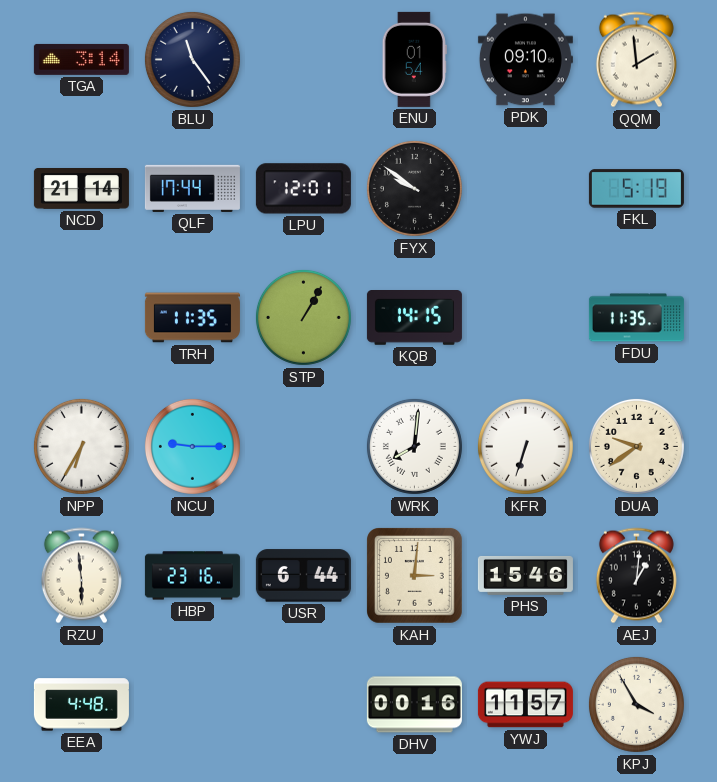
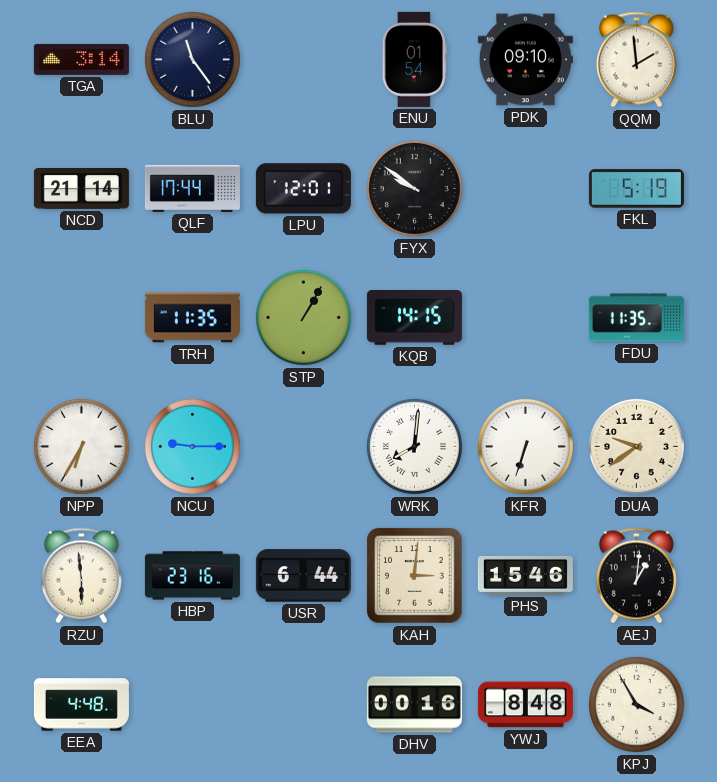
YWJ: 11:57 -> 8:48 (525, 705)
